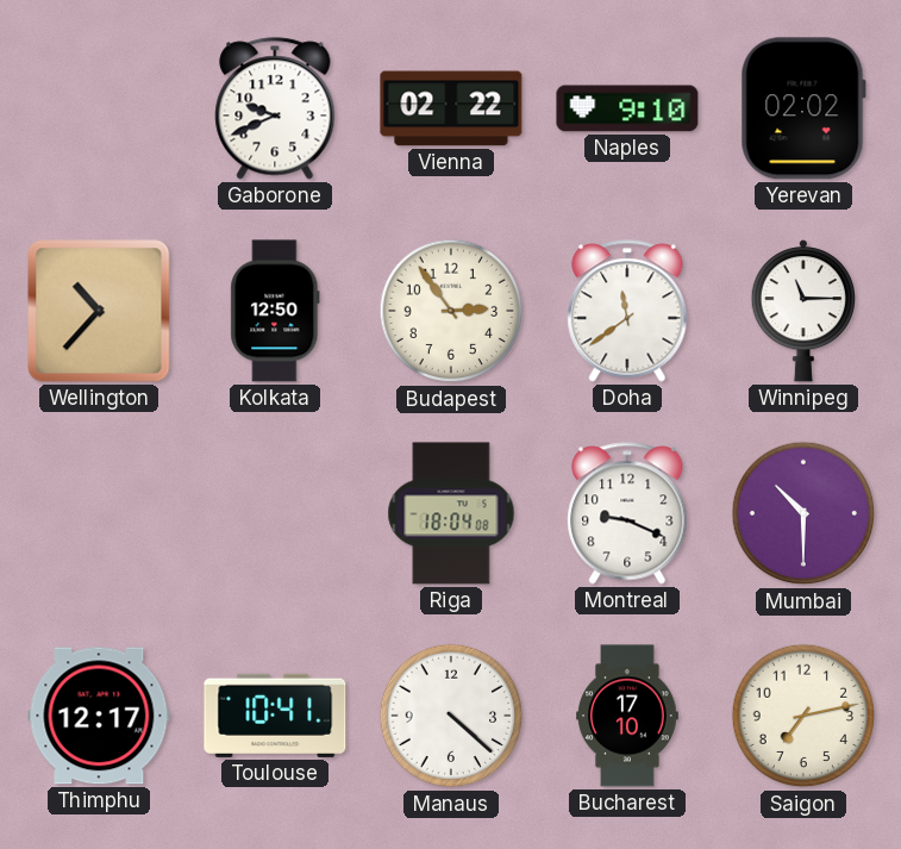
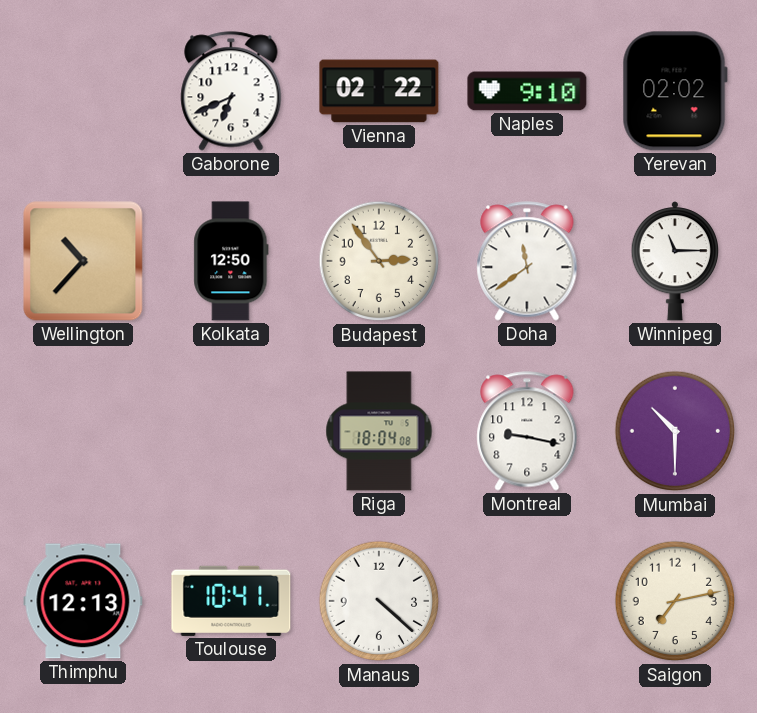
Gaborone: 9:41 -> 6:41 (231, 91)
Montreal: 9:19 -> 9:17 (527, 431)
Thimphu: 12:17 -> 12:13 (83, 601)
Bucharest: 17:10 -> none (627, 716)
